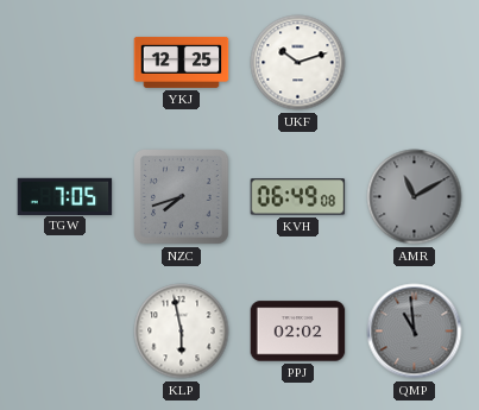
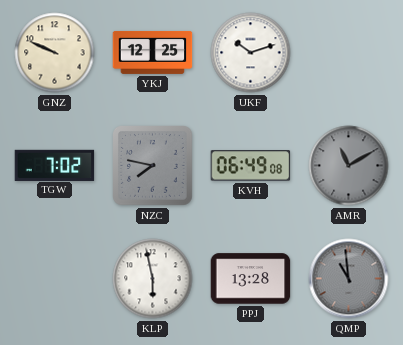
GNZ: none -> 9:49 (55, 53)
TGW: 7:05 -> 7:02 (55, 165)
NZC: 7:42 -> 7:47 (153, 166)
PPJ: 02:02 -> 13:28 (251, 279)
